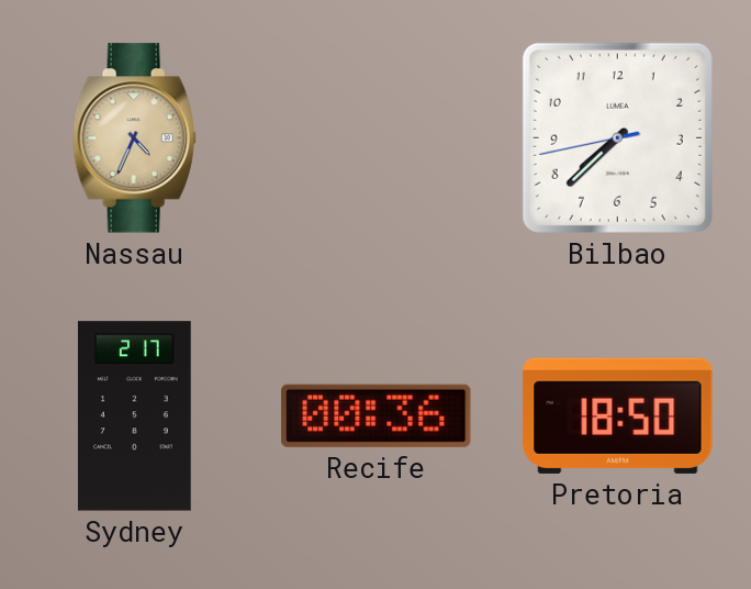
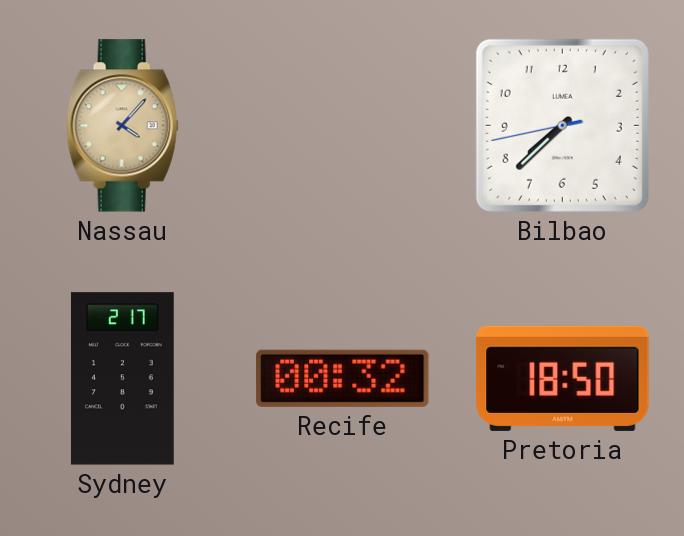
Nassau: 4:34 -> 4:07 (122, 126)
Recife: 00:36 -> 00:32 (343, 378)
